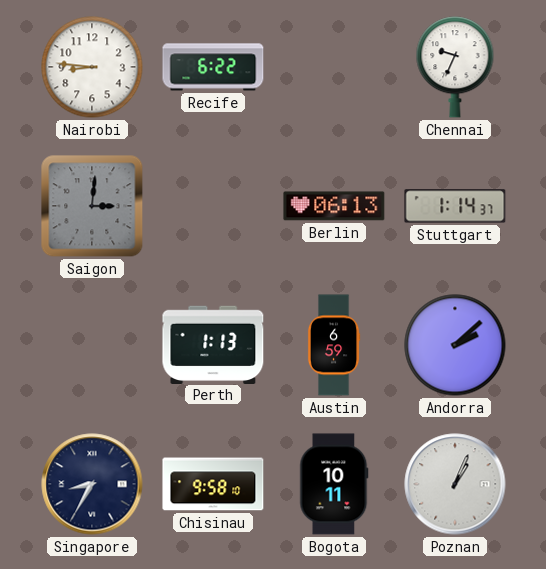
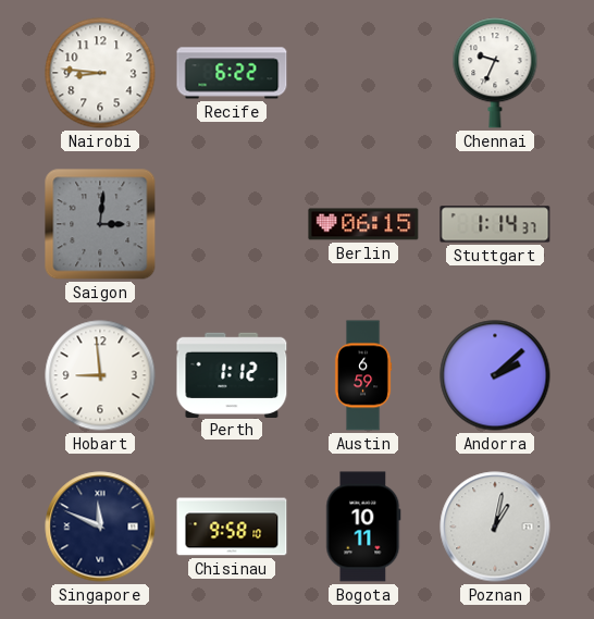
Berlin: 06:13 -> 06:15 (363, 224)
Hobart: none -> 8:59 (100, 375)
Perth: 1:13 -> 1:12 (232, 374)
Singapore: 8:35 -> 11:49 (100, 527)
Poznan: 1:04 -> 1:02 (495, 527)
